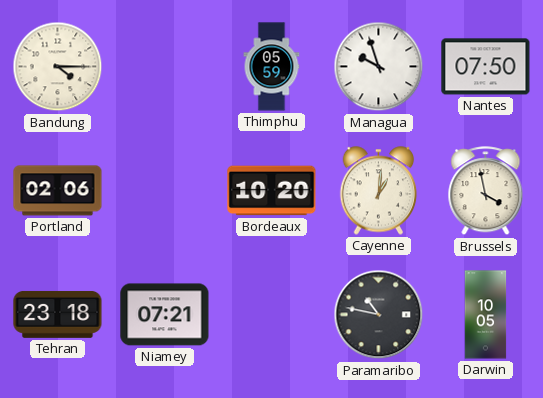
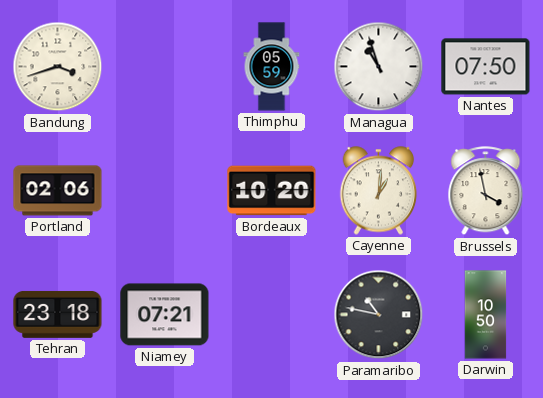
Bandung: 4:15 -> 3:42 (58, 67)
Managua: 9:57 -> 10:57 (379, 67)
Darwin: 10:05 -> 10:50 (486, 315)
